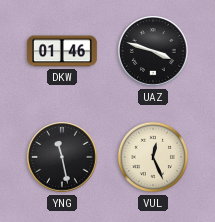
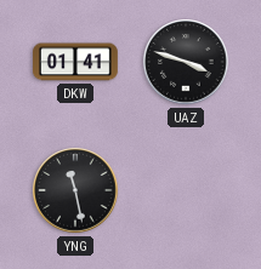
DKW: 01:46 -> 01:41 (76, 62)
VUL: 12:26 -> none (153, 157)
